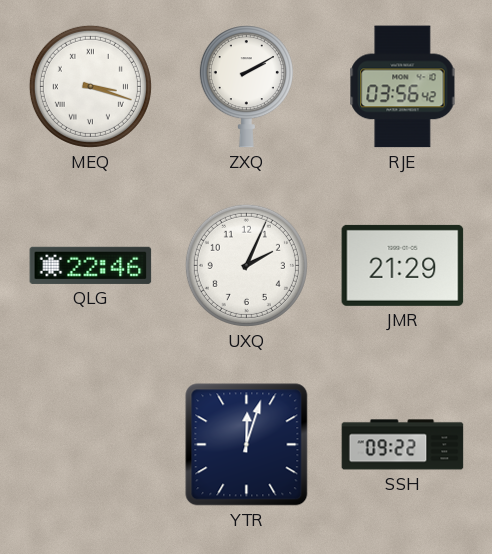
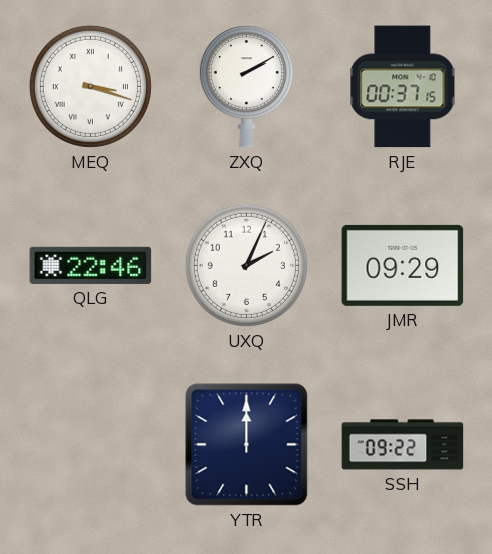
RJE: 03:56 -> 00:37 (403, 87)
JMR: 21:29 -> 09:29 (403, 265)
YTR: 12:03 -> 12:00 (247, 445)
